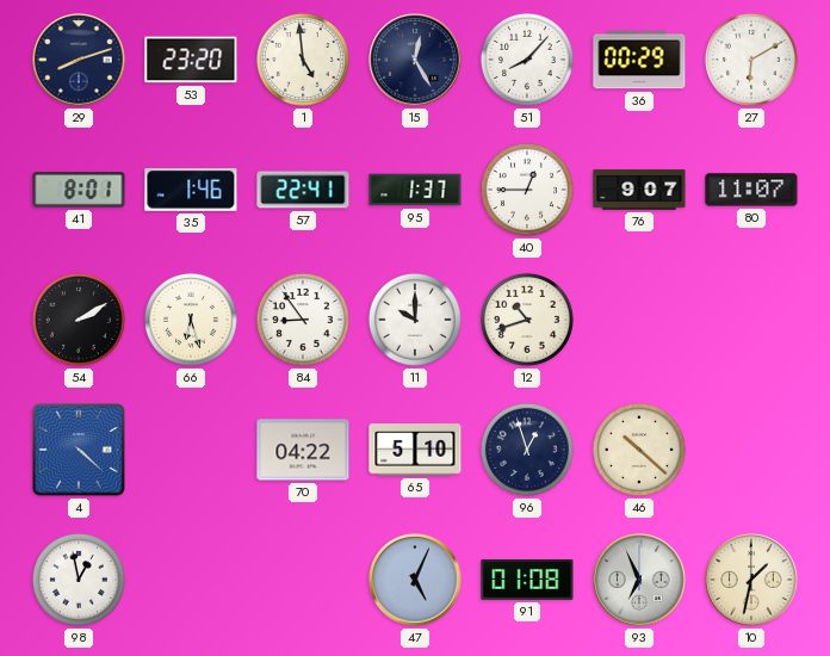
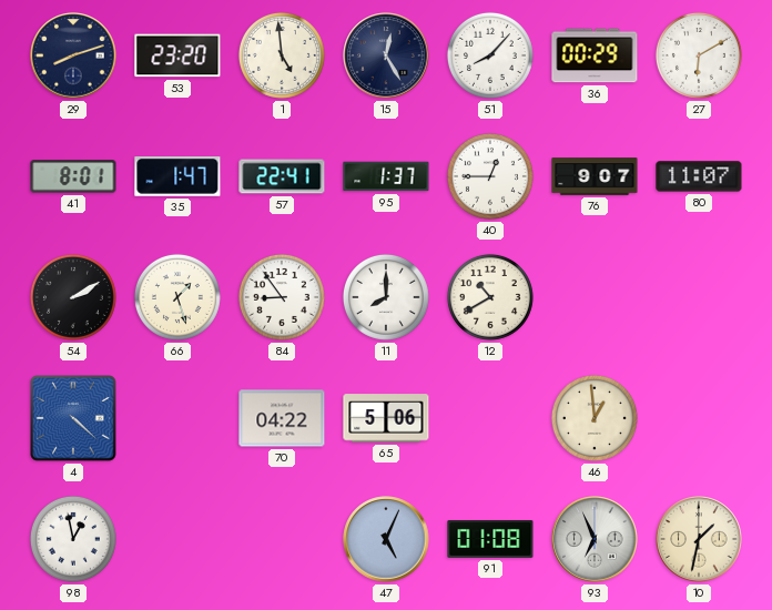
35: 1:46 -> 1:47 (177, 177)
66: 6:27 -> 1:27 (177, 297)
11: 10:00 -> 8:00 (386, 297)
12: 10:42 -> 10:40 (490, 297)
65: 5:10 -> 5:06 (386, 418)
96: 12:57 -> none (527, 450)
46: 10:22 -> 12:59 (595, 418)
